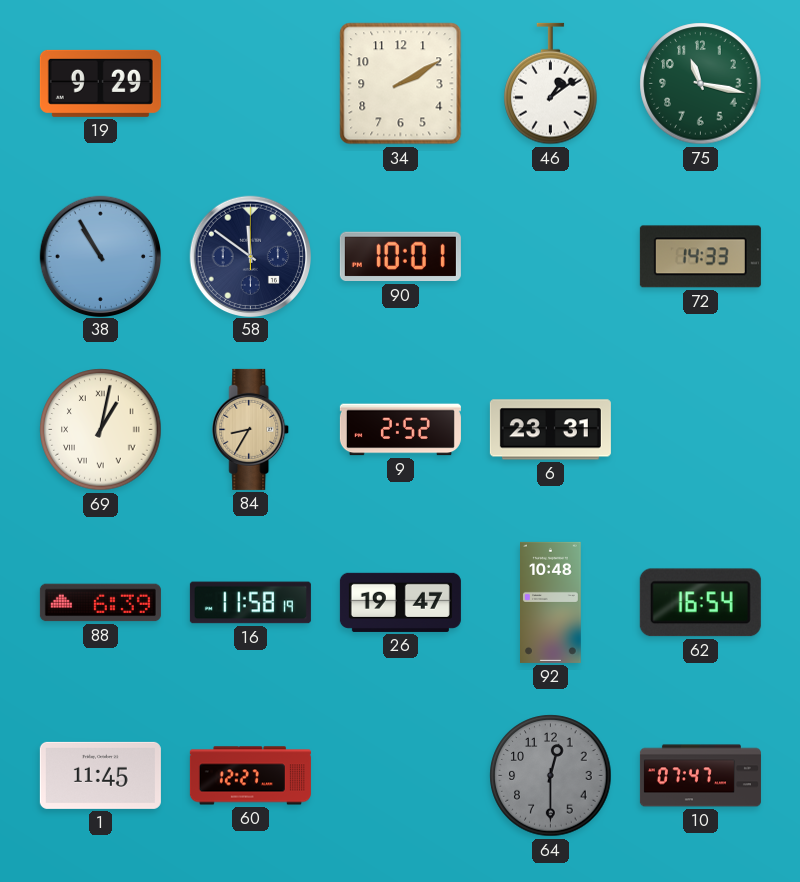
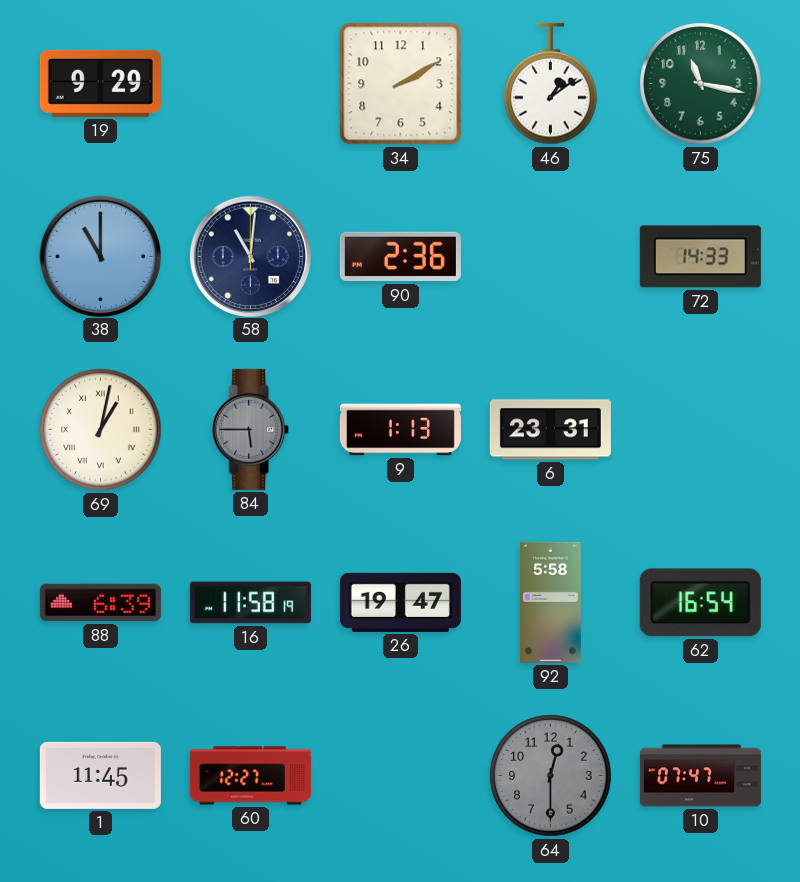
38: 10:55 -> 11:00 (100, 256)
58: 11:51 -> 11:01 (250, 256)
90: 10:01 -> 2:36 (400, 257)
84: 8:35 -> 5:45 (251, 429)
84 dial: champagne -> grey (251, 429)
9: 2:52 -> 1:13 (400, 430)
92: 10:48 -> 5:58 (551, 602)
